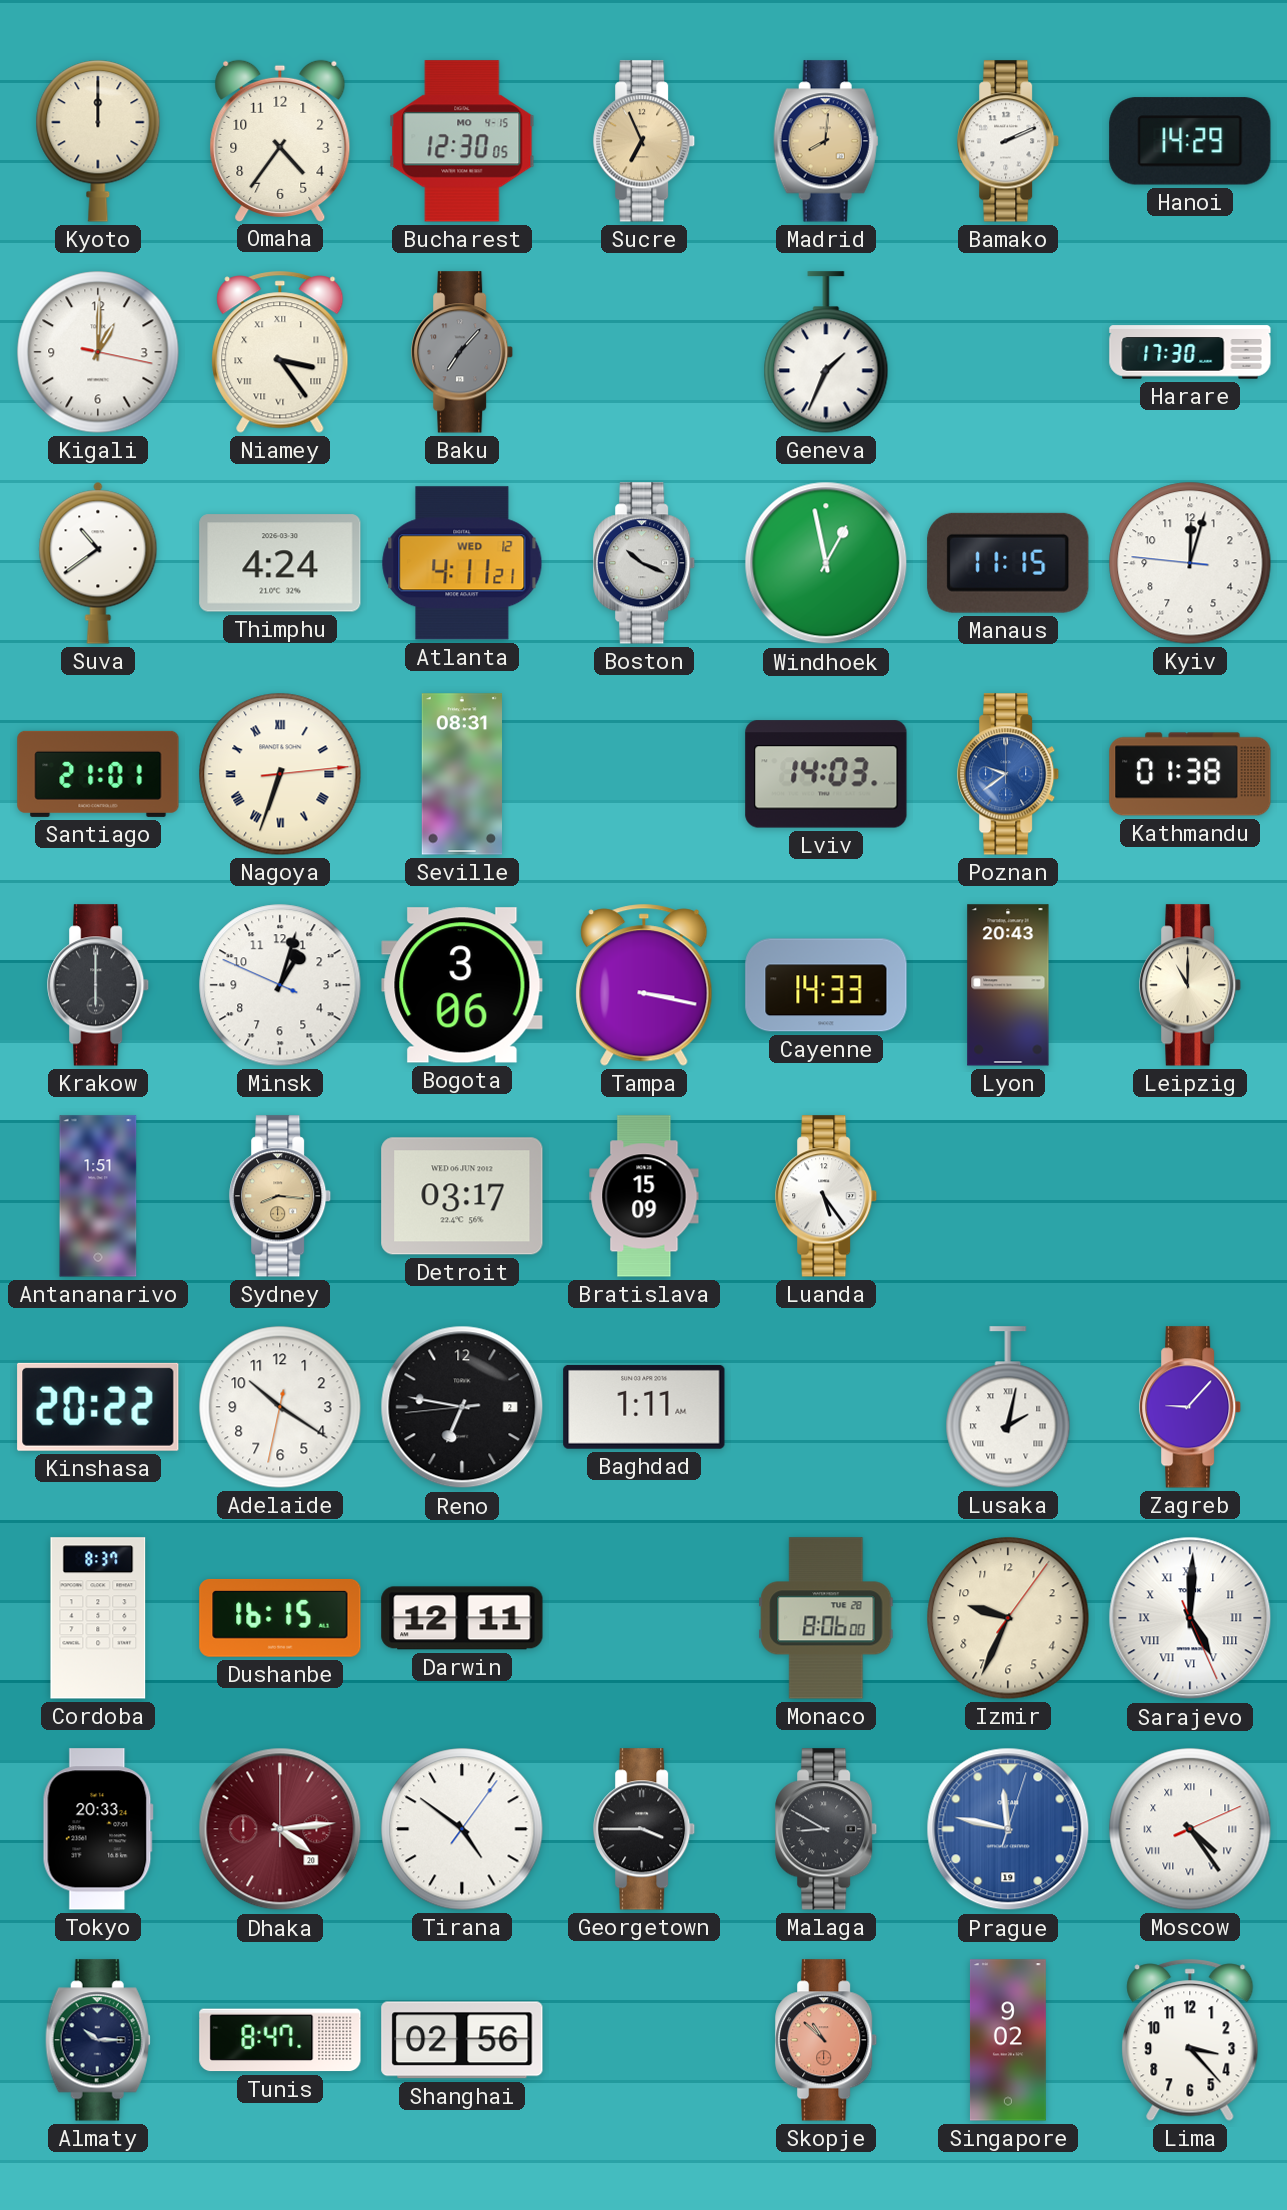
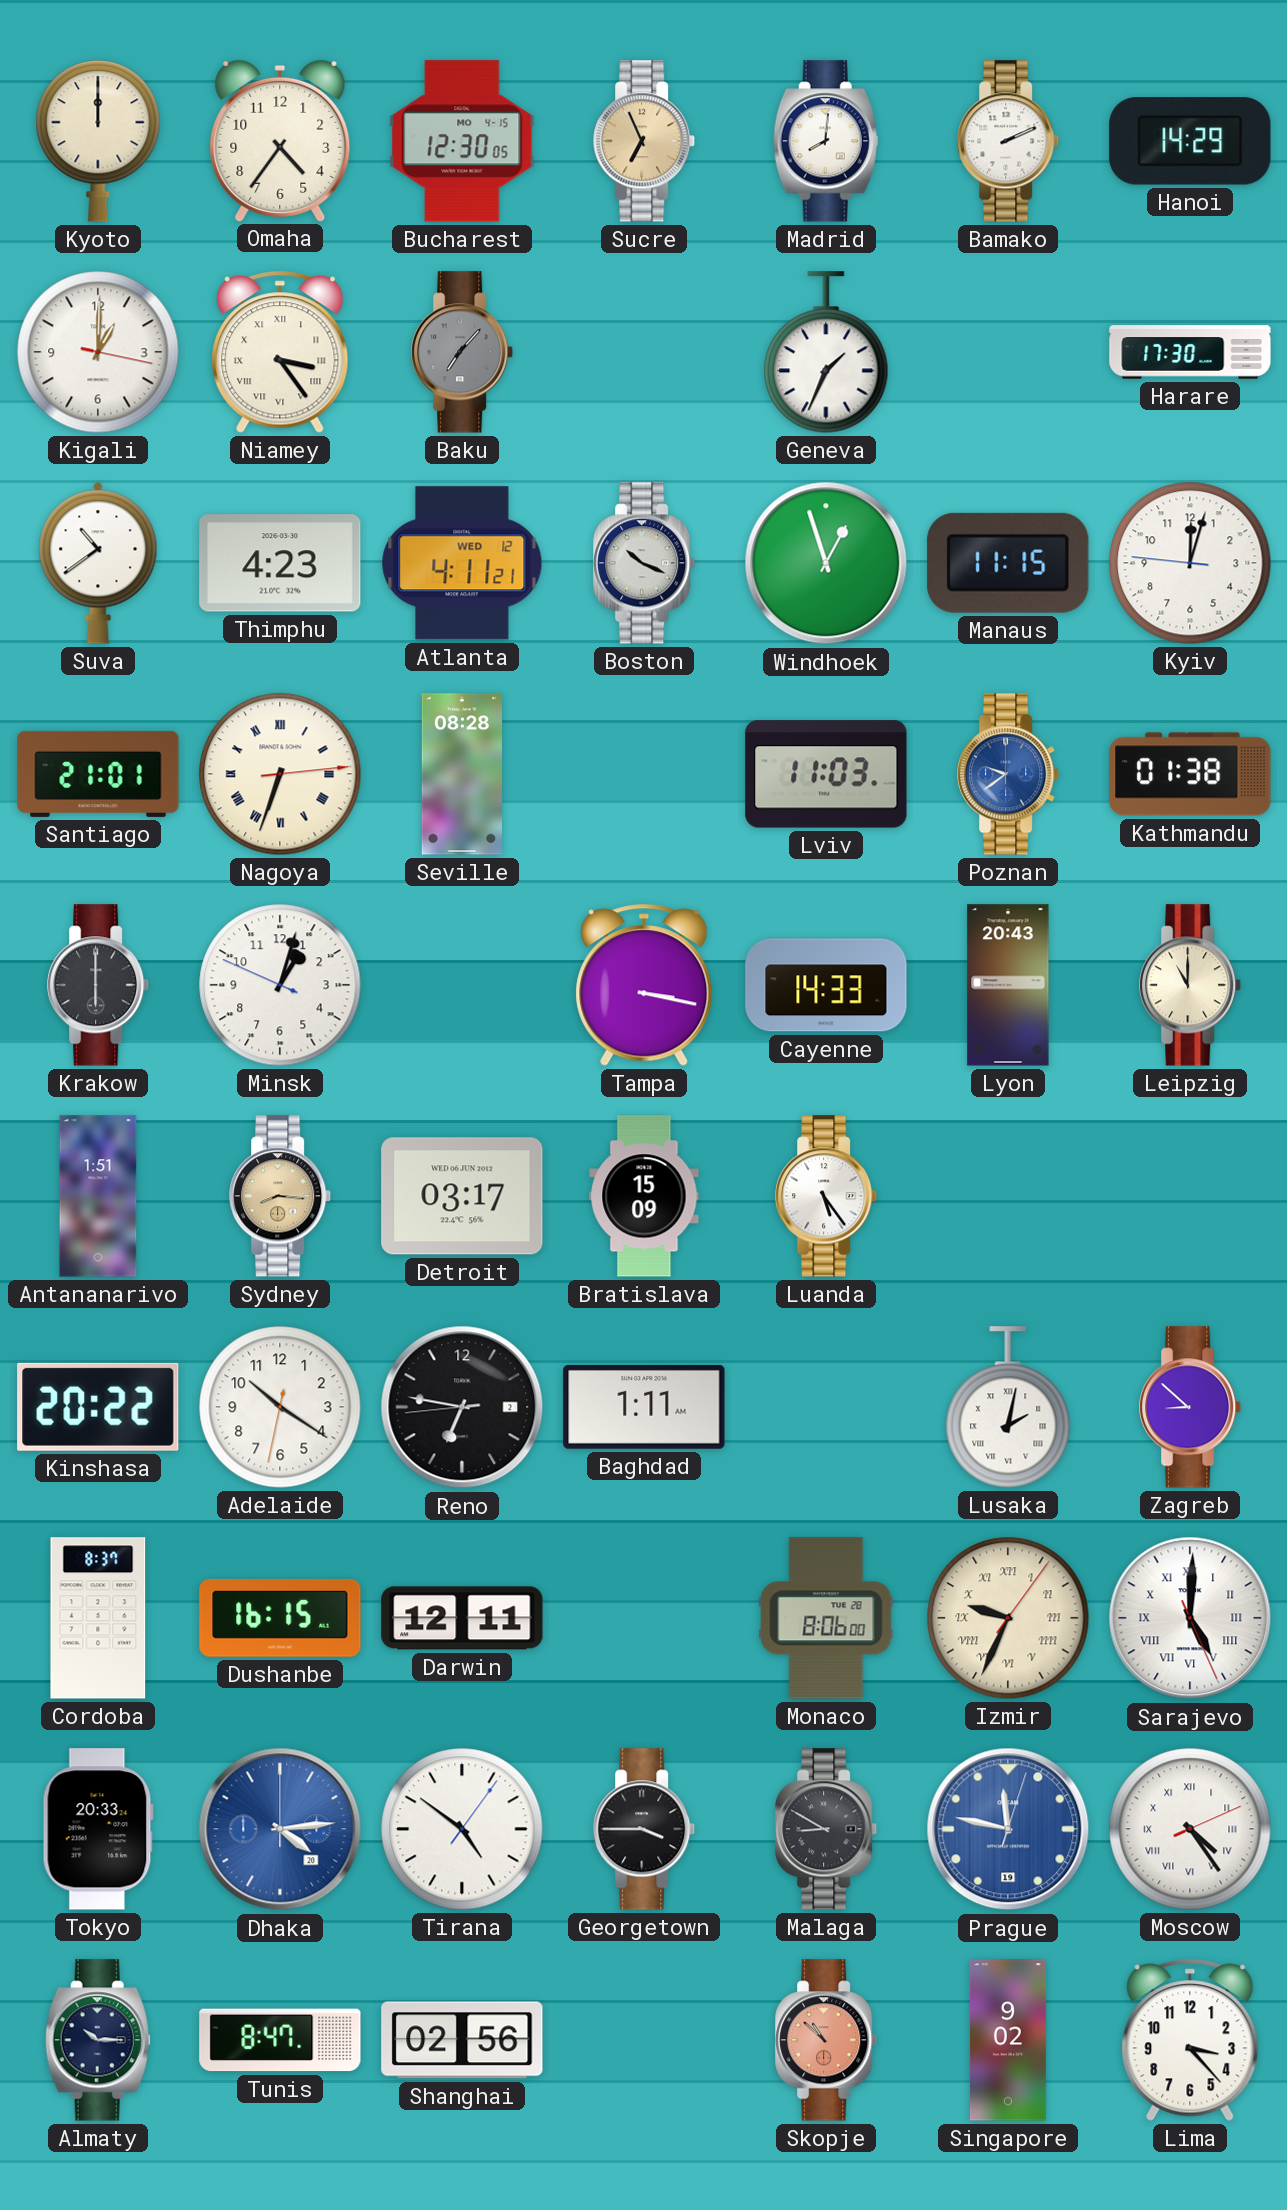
Madrid dial: champagne -> white (826, 141)
Thimphu: 4:24 -> 4:23 (280, 563)
Windhoek: 12:58 -> 12:57 (826, 563)
Seville: 08:31 -> 08:28 (461, 774)
Lviv: 14:03 -> 11:03 (826, 774)
Bogota: 3:06 -> none (462, 985)
Zagreb: 9:07 -> 8:52 (1191, 1407)
Izmir numerals: Arabic -> Roman (1008, 1618)
Dhaka dial: burgundy -> blue (280, 1829)
